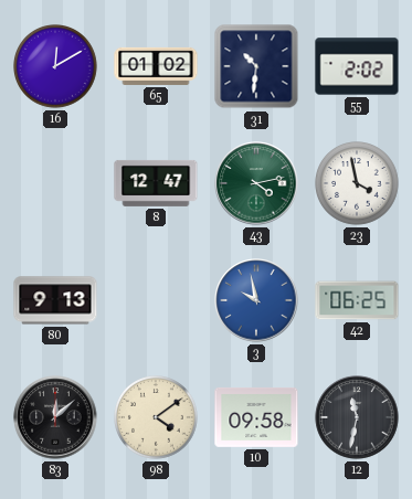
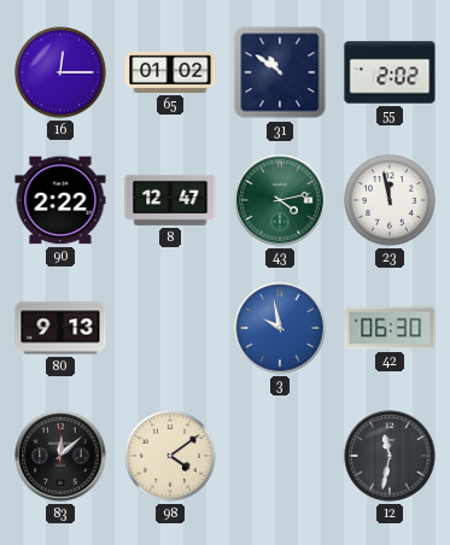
16: 12:10 -> 12:15 (62, 74)
31: 10:31 -> 10:51 (280, 72)
90: none -> 2:22 (60, 200)
23: 3:58 -> 11:58 (391, 201)
42: 06:25 -> 06:30 (390, 328)
10: 09:58 -> none (256, 417)
